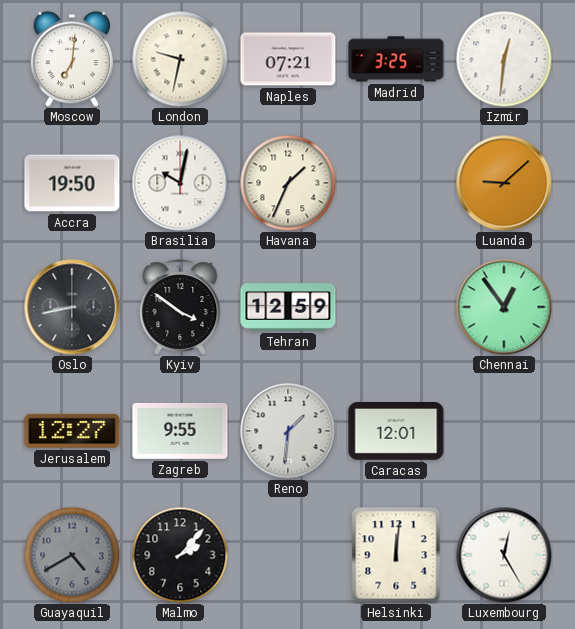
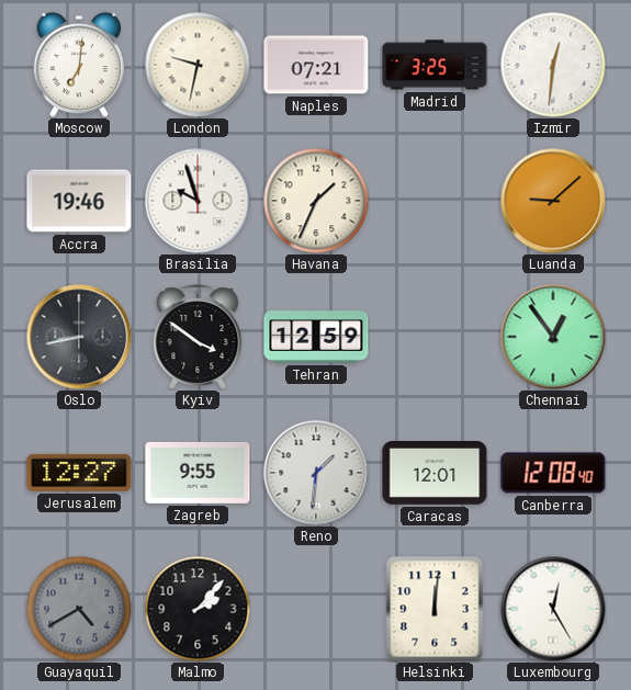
Accra: 19:50 -> 19:46 (79, 201)
Brasilia: 10:02 -> 9:57 (198, 201)
Canberra: none -> 12:08 (553, 473)
